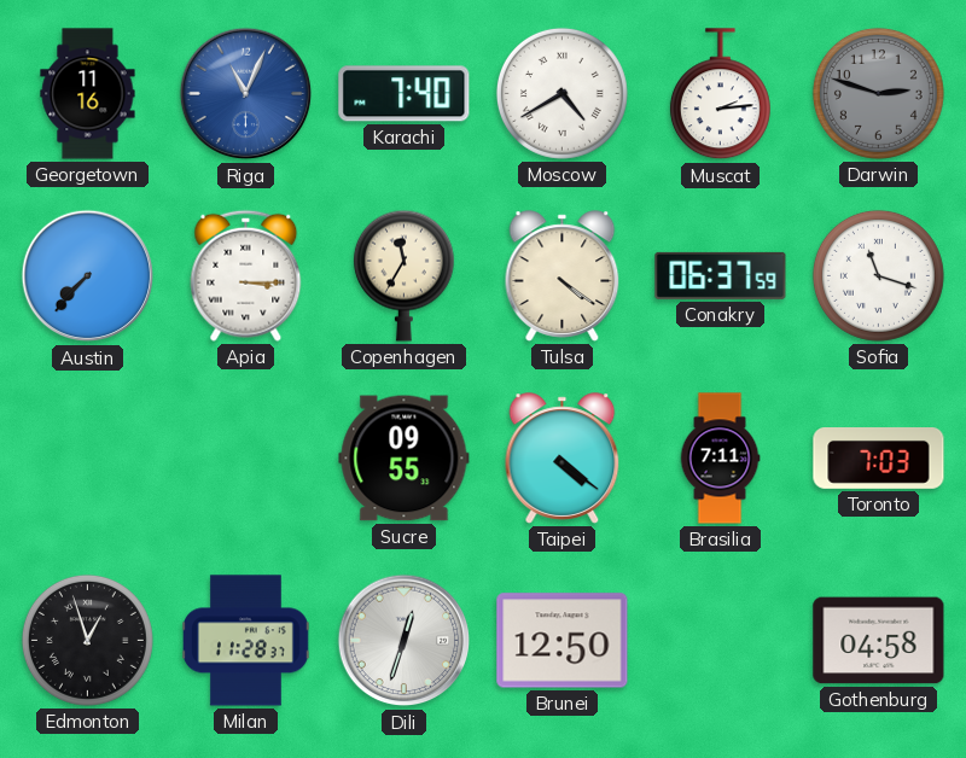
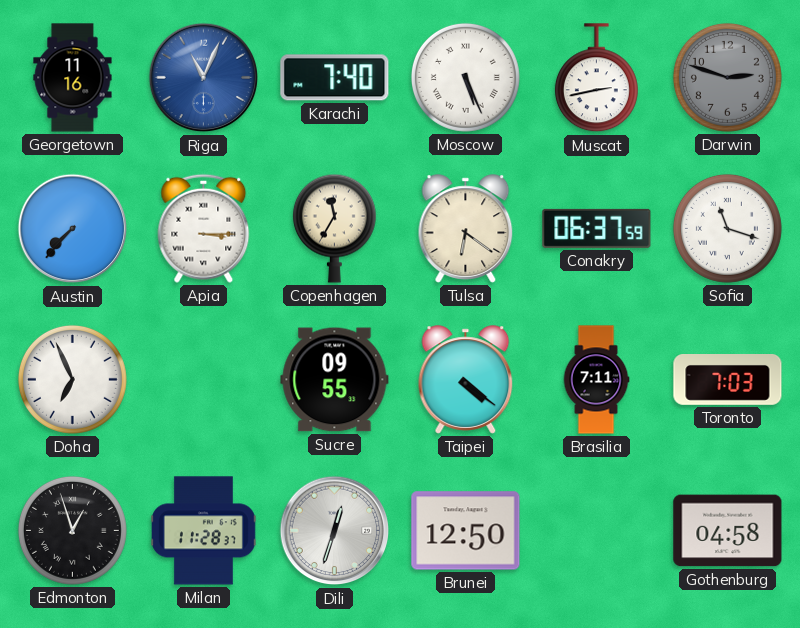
Moscow: 4:40 -> 5:26 (465, 77)
Muscat: 2:14 -> 2:43 (596, 78)
Tulsa: 4:21 -> 6:21 (466, 229)
Doha: none -> 6:56 (72, 379)
